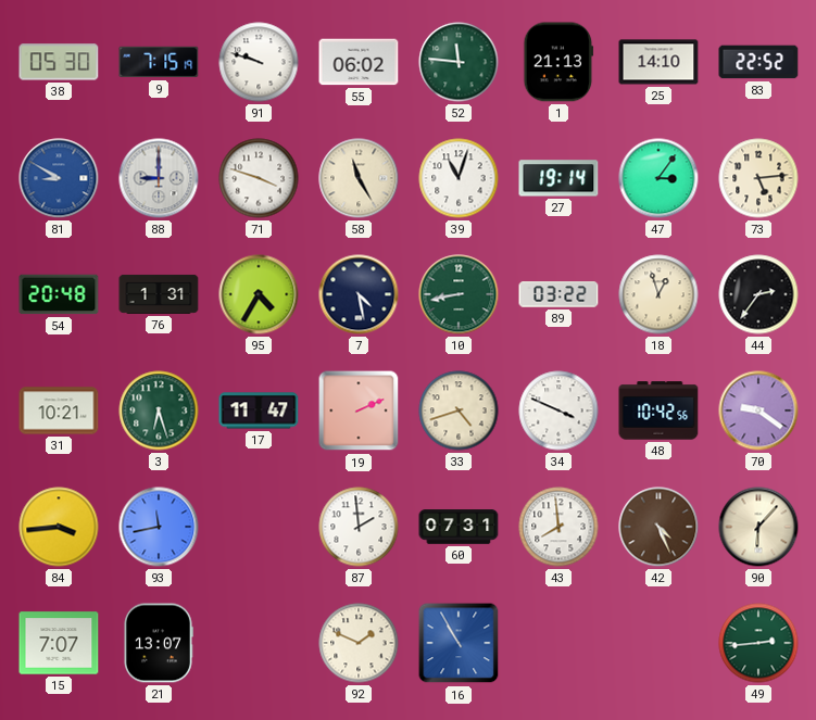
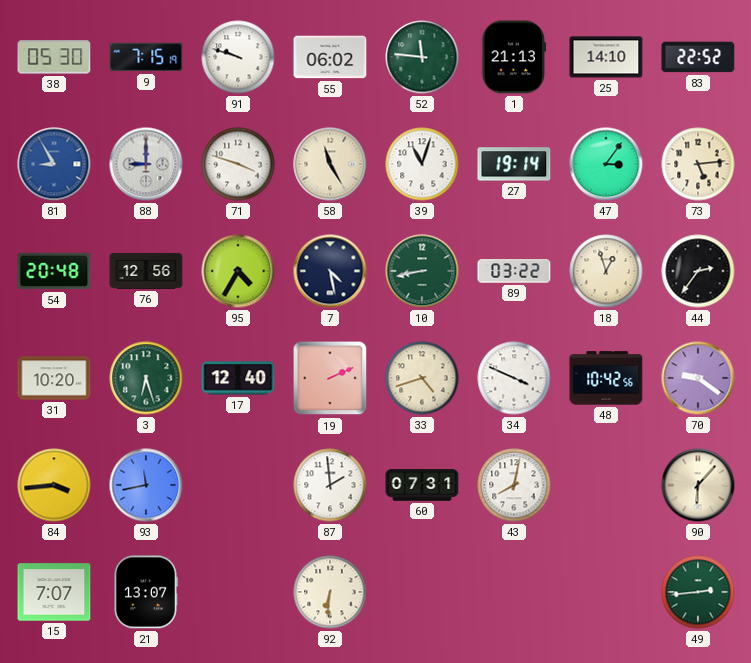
81: 8:50 -> 8:55 (54, 164)
76: 1:31 -> 12:56 (146, 271)
31: 10:21 -> 10:20 (54, 378)
17: 11:47 -> 12:40 (238, 378)
43: 7:59 -> 8:02 (514, 485)
42: 4:26 -> none (658, 527)
92: 1:49 -> 6:31 (330, 592)
16: 10:55 -> none (459, 643)
